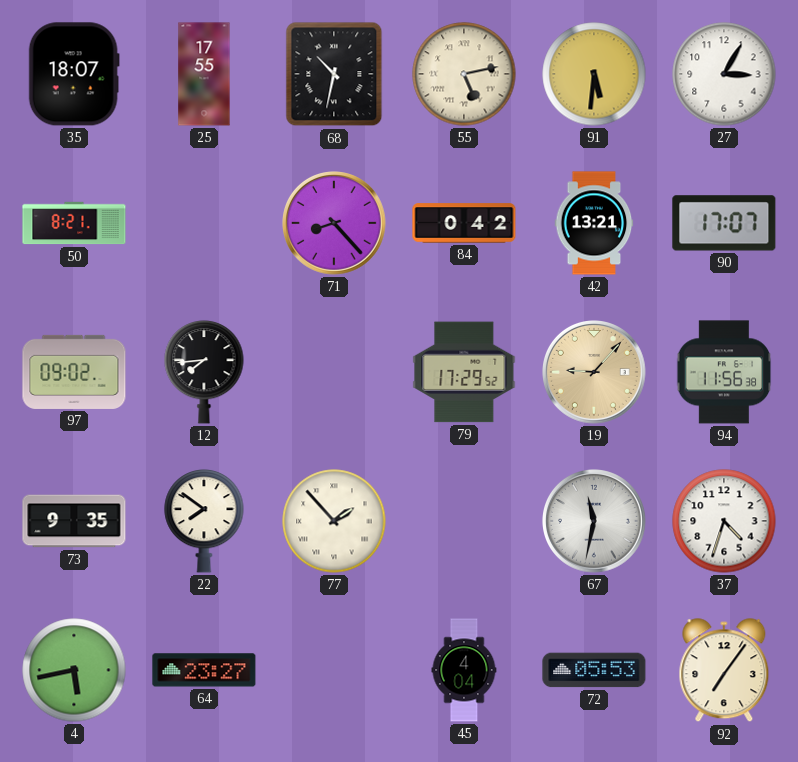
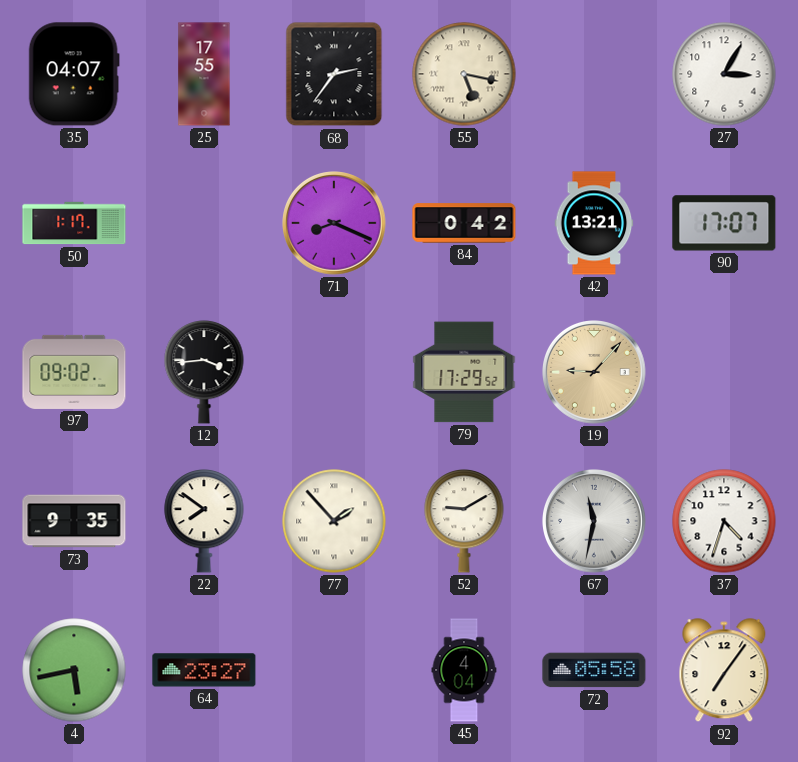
35: 18:07 -> 04:07 (74, 74)
68: 10:32 -> 2:36 (334, 74)
55: 5:13 -> 5:17 (464, 74)
91: 5:31 -> none (594, 74)
50: 8:21 -> 1:17 (74, 223)
71: 8:23 -> 8:19 (335, 224)
12: 7:44 -> 3:44 (204, 372)
94: 11:56 -> none (724, 372)
52: none -> 9:10 (464, 521)
72: 05:53 -> 05:58 (594, 670)
